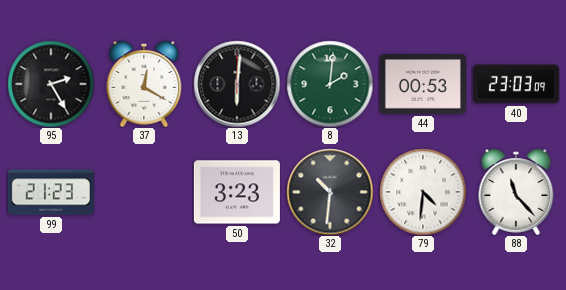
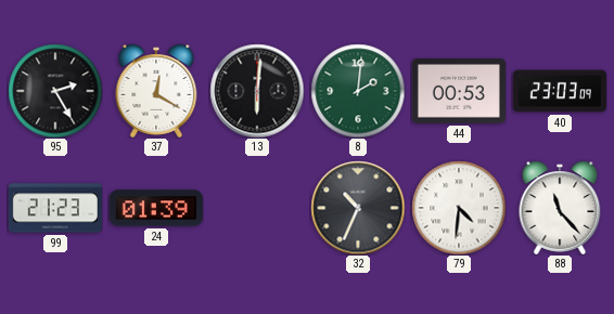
24: none -> 01:39 (156, 208)
50: 3:23 -> none (237, 192)
32: 10:31 -> 10:34 (358, 208)
